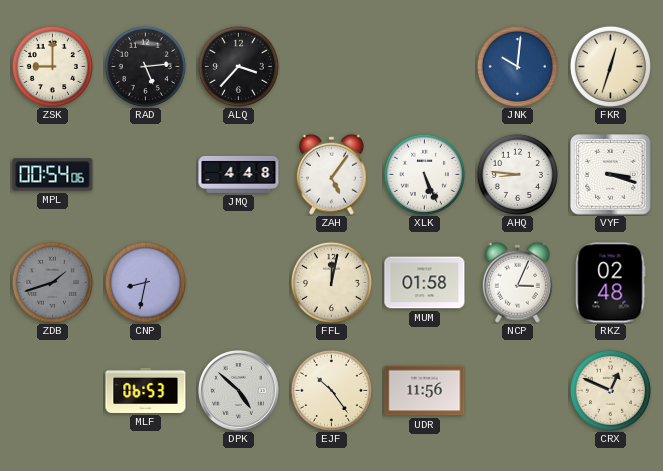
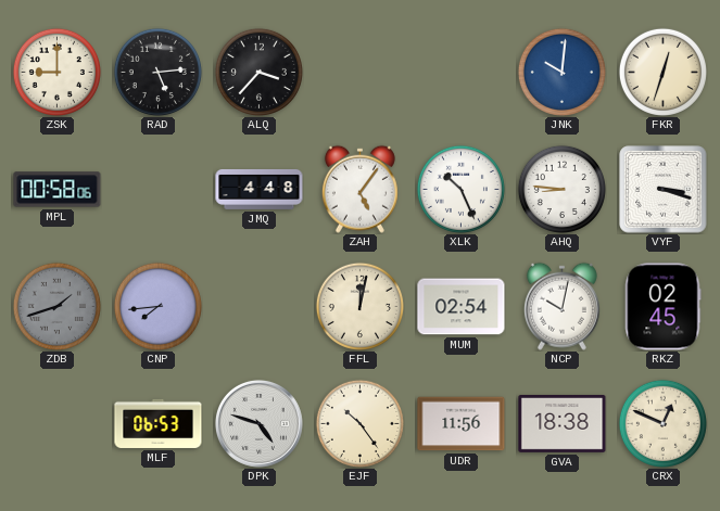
MPL: 00:54 -> 00:58 (58, 190)
XLK: 5:26 -> 10:26 (460, 189)
CNP: 8:32 -> 7:44 (157, 306)
MUM: 01:58 -> 02:54 (462, 307)
NCP: 3:04 -> 10:02 (561, 306)
RKZ: 02:48 -> 02:45 (662, 307)
DPK: 4:52 -> 4:48 (258, 423)
GVA: none -> 18:38 (563, 423)
